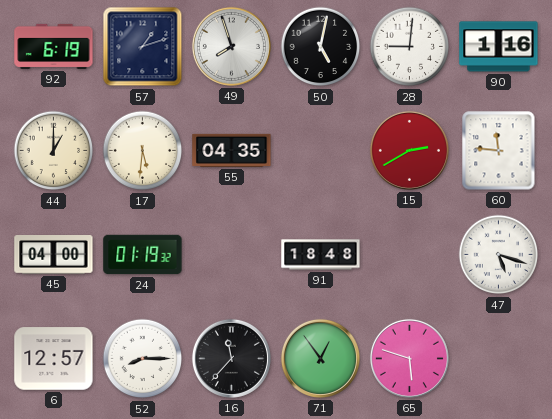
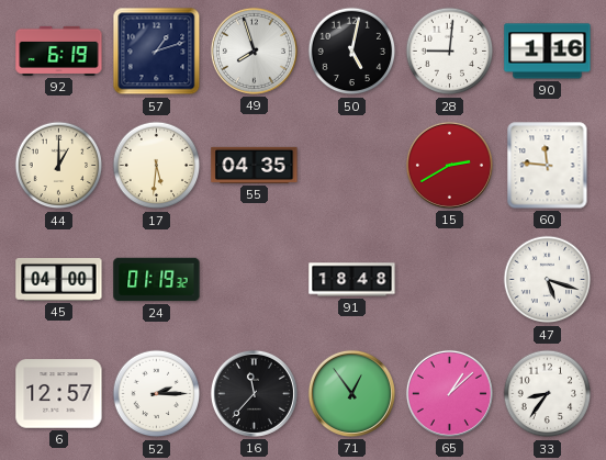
52: 8:15 -> 2:15 (157, 394)
65: 5:48 -> 1:08 (449, 393)
33: none -> 8:36 (548, 394)
